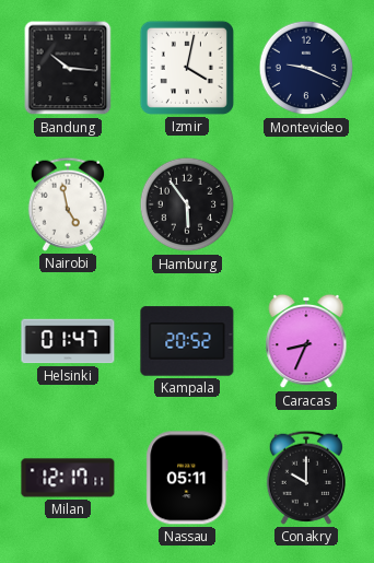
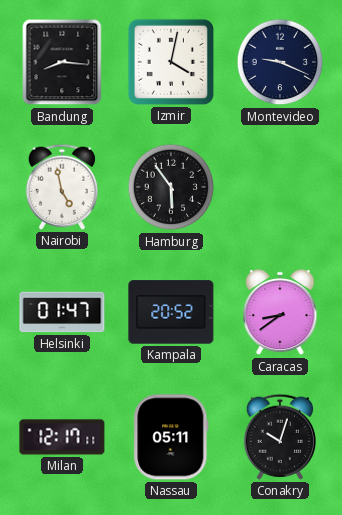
Bandung: 10:16 -> 8:16 (62, 62)
Caracas: 8:34 -> 8:39 (280, 312)
Conakry: 10:00 -> 10:03 (279, 437)
